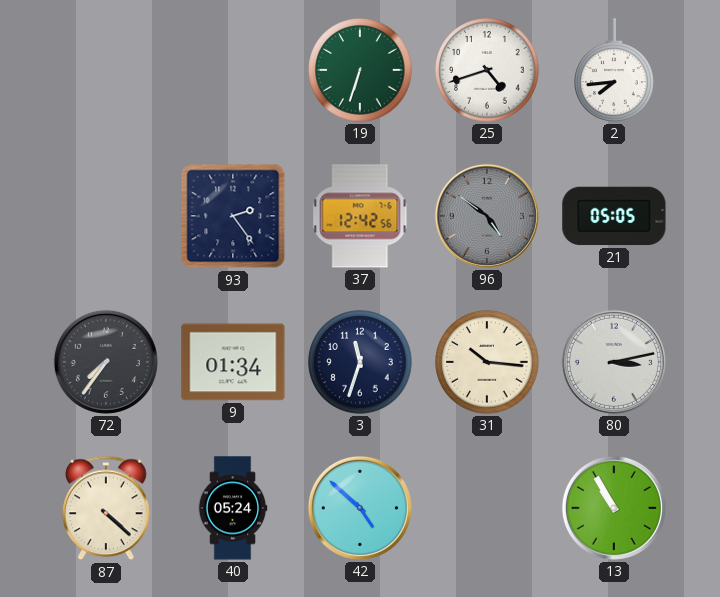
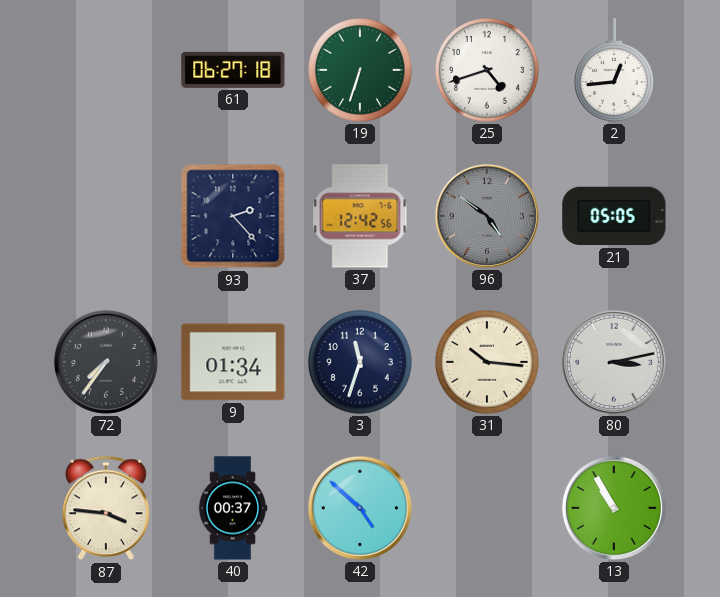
61: none -> 06:27 (233, 70)
2: 7:44 -> 12:44 (615, 70)
93: 2:24 -> 2:23 (233, 216)
87: 4:22 -> 3:46 (106, 508)
40: 05:24 -> 00:37 (233, 508)
